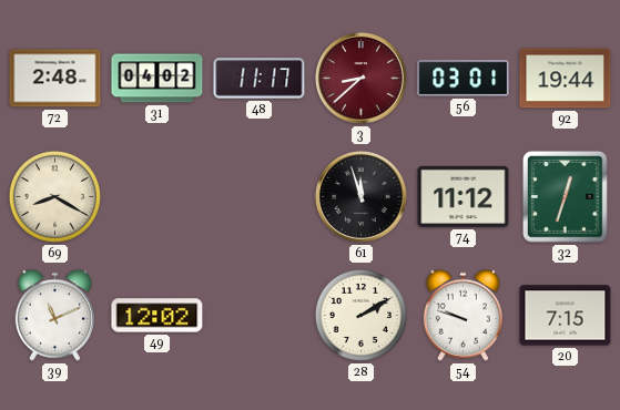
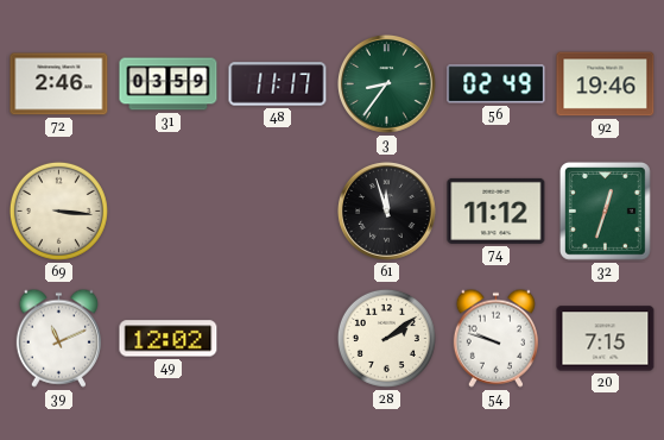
72: 2:48 -> 2:46 (59, 84)
31: 04:02 -> 03:59 (169, 84)
3: 8:38 -> 8:36 (386, 83)
3 dial: burgundy -> green (386, 83)
56: 03:01 -> 02:49 (497, 84)
92: 19:44 -> 19:46 (606, 84)
69: 8:20 -> 3:16 (58, 210)
28: 2:10 -> 2:09 (386, 338)
